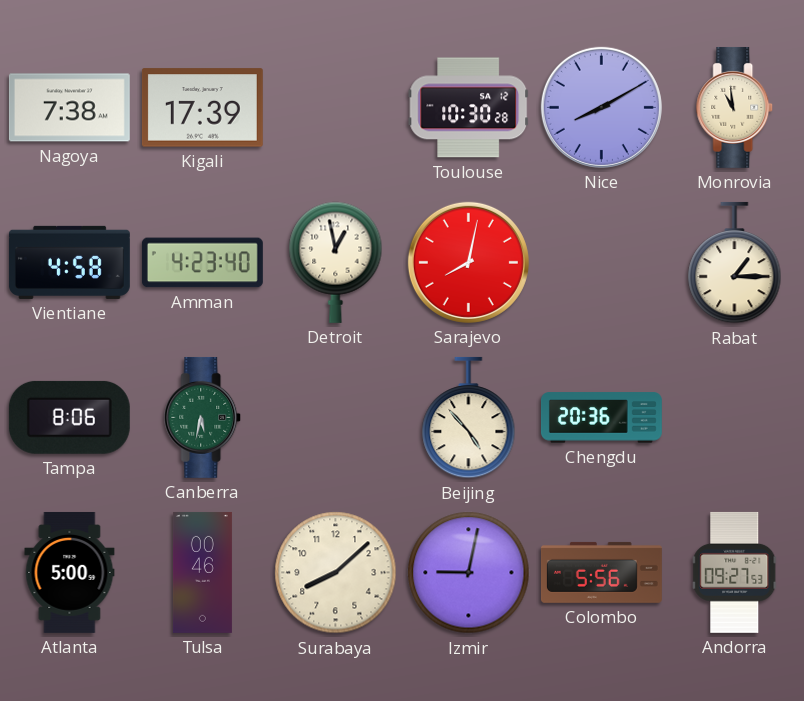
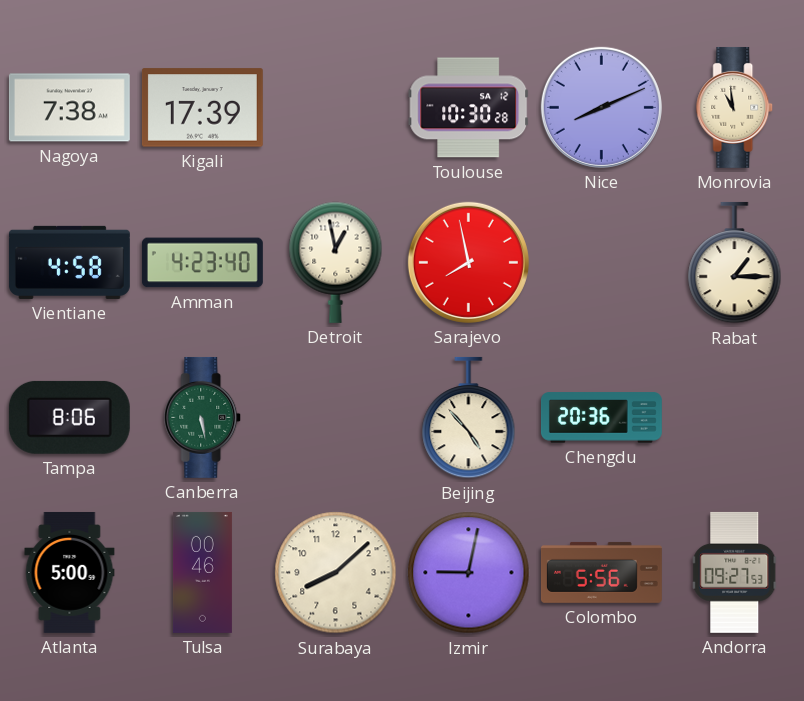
Nice: 8:10 -> 8:11 (601, 107)
Sarajevo: 8:02 -> 7:58 (468, 262)
Canberra: 5:32 -> 5:28 (203, 417)
